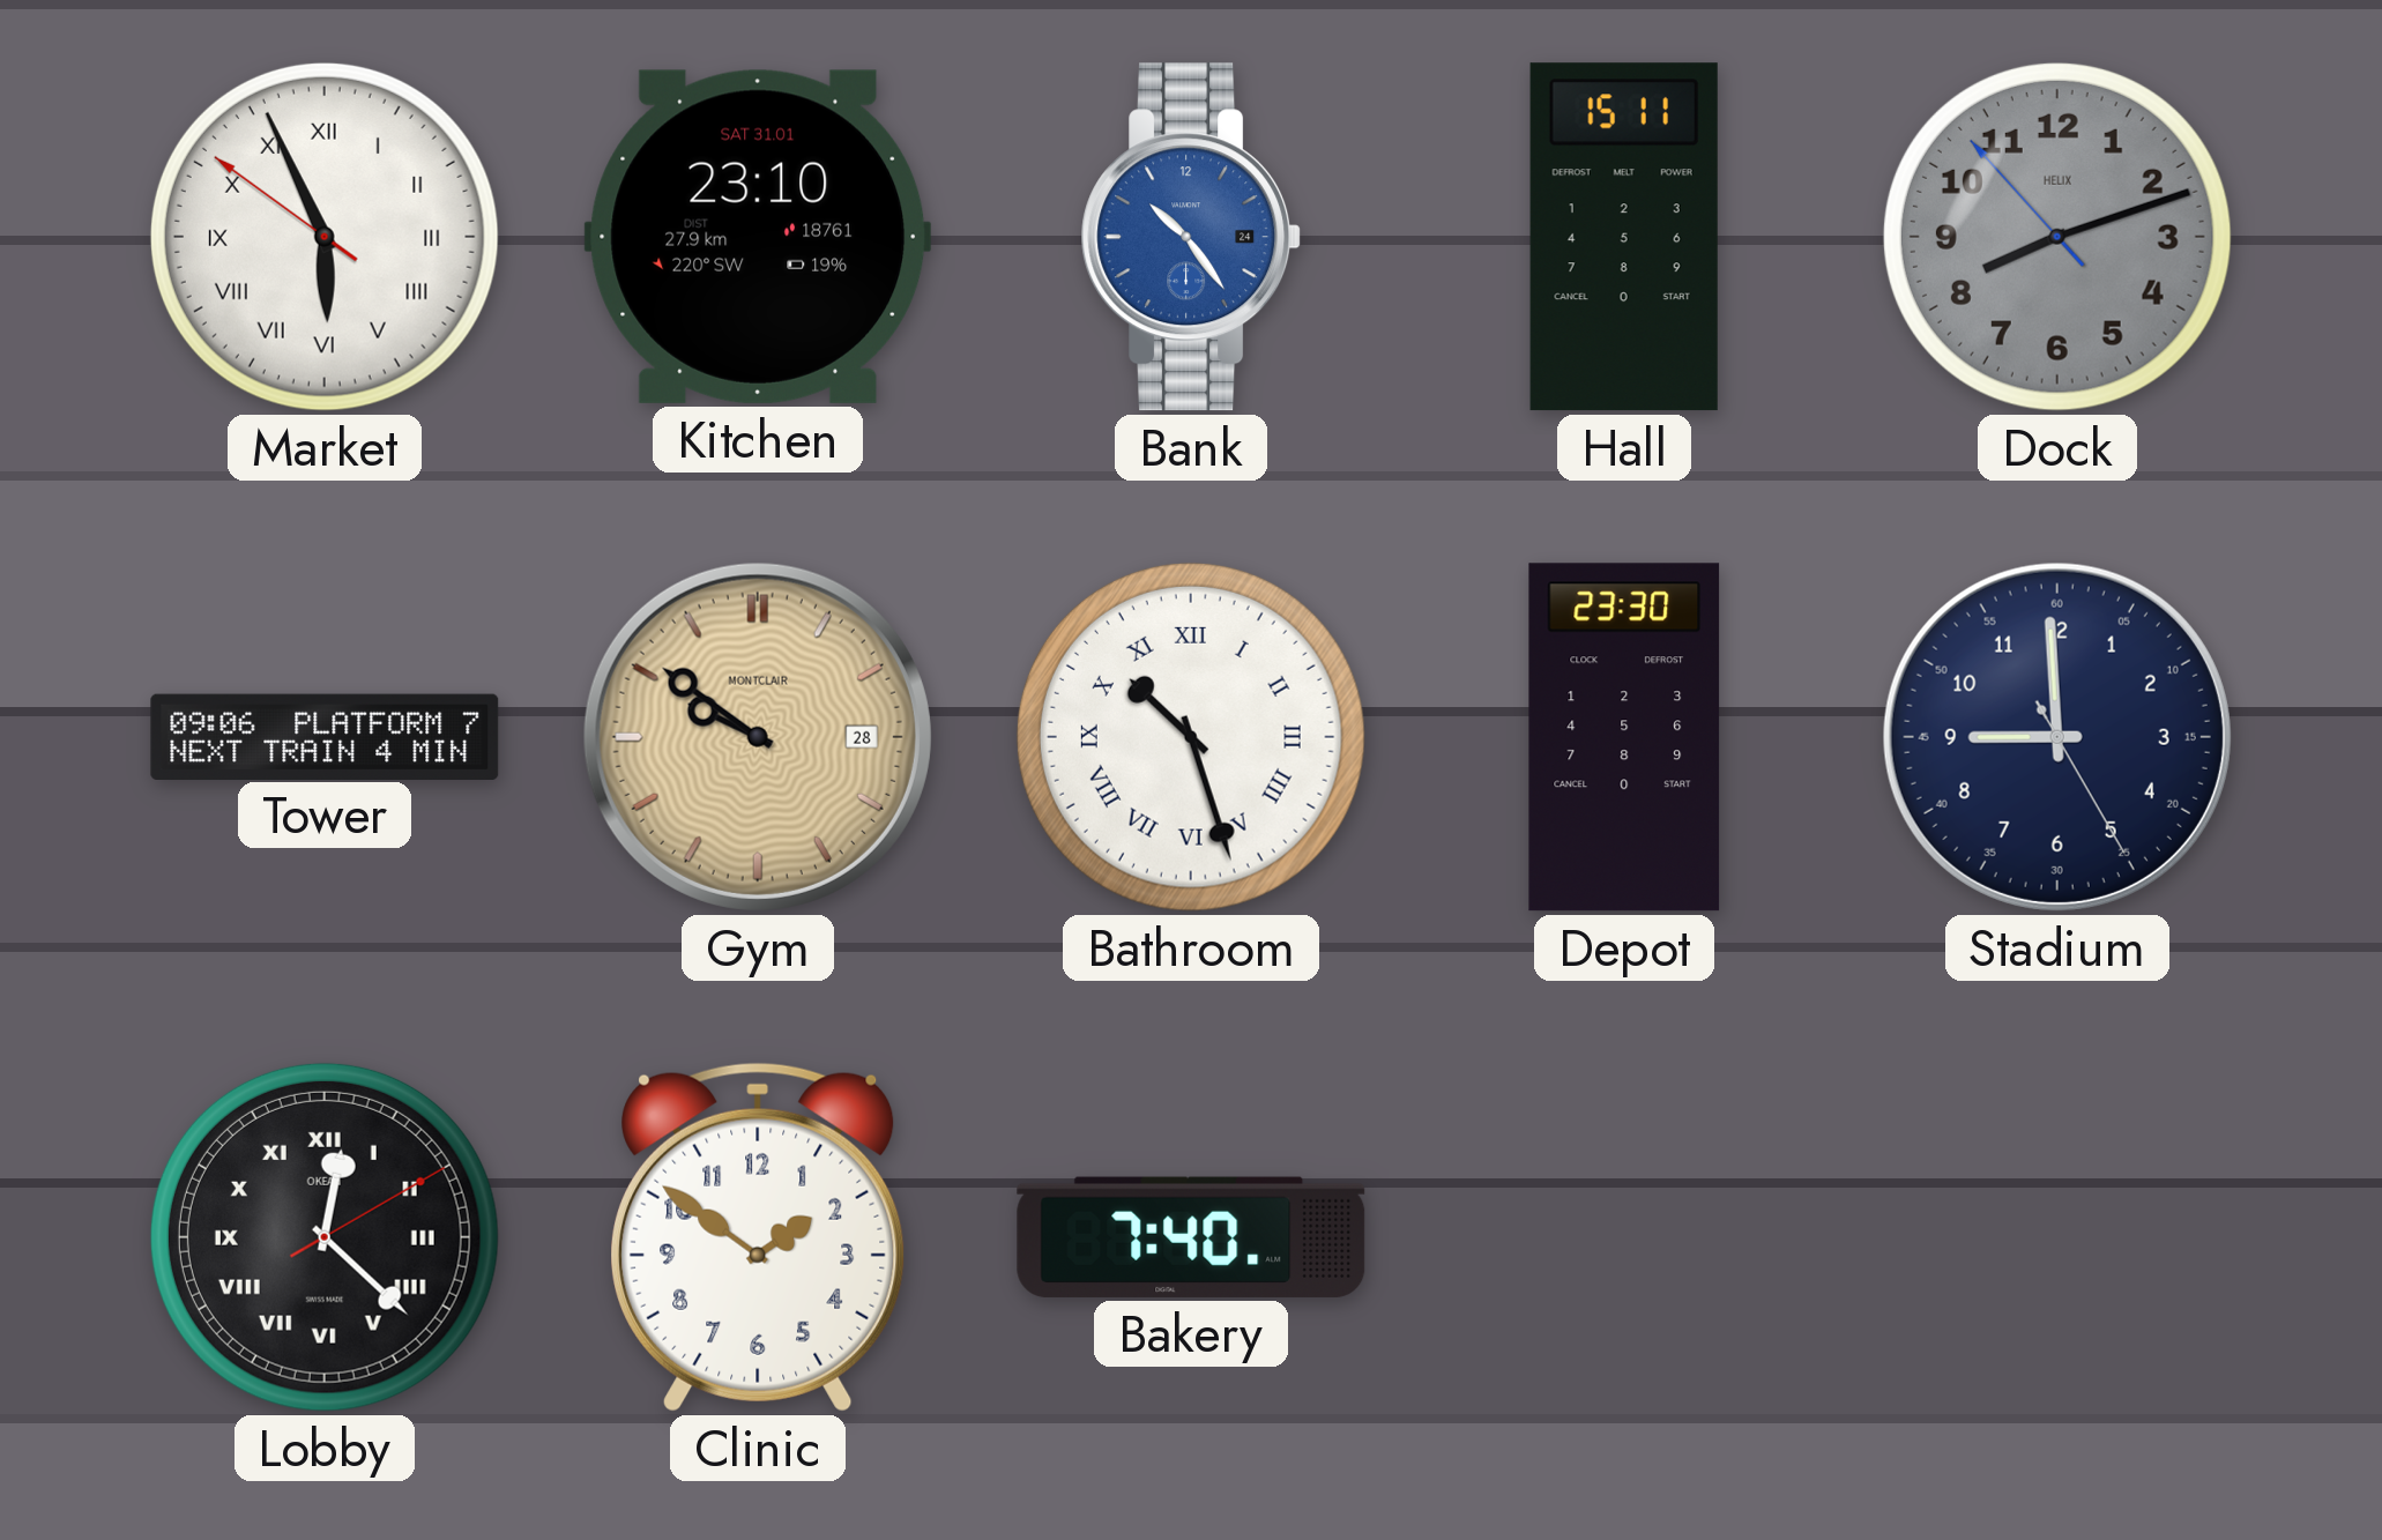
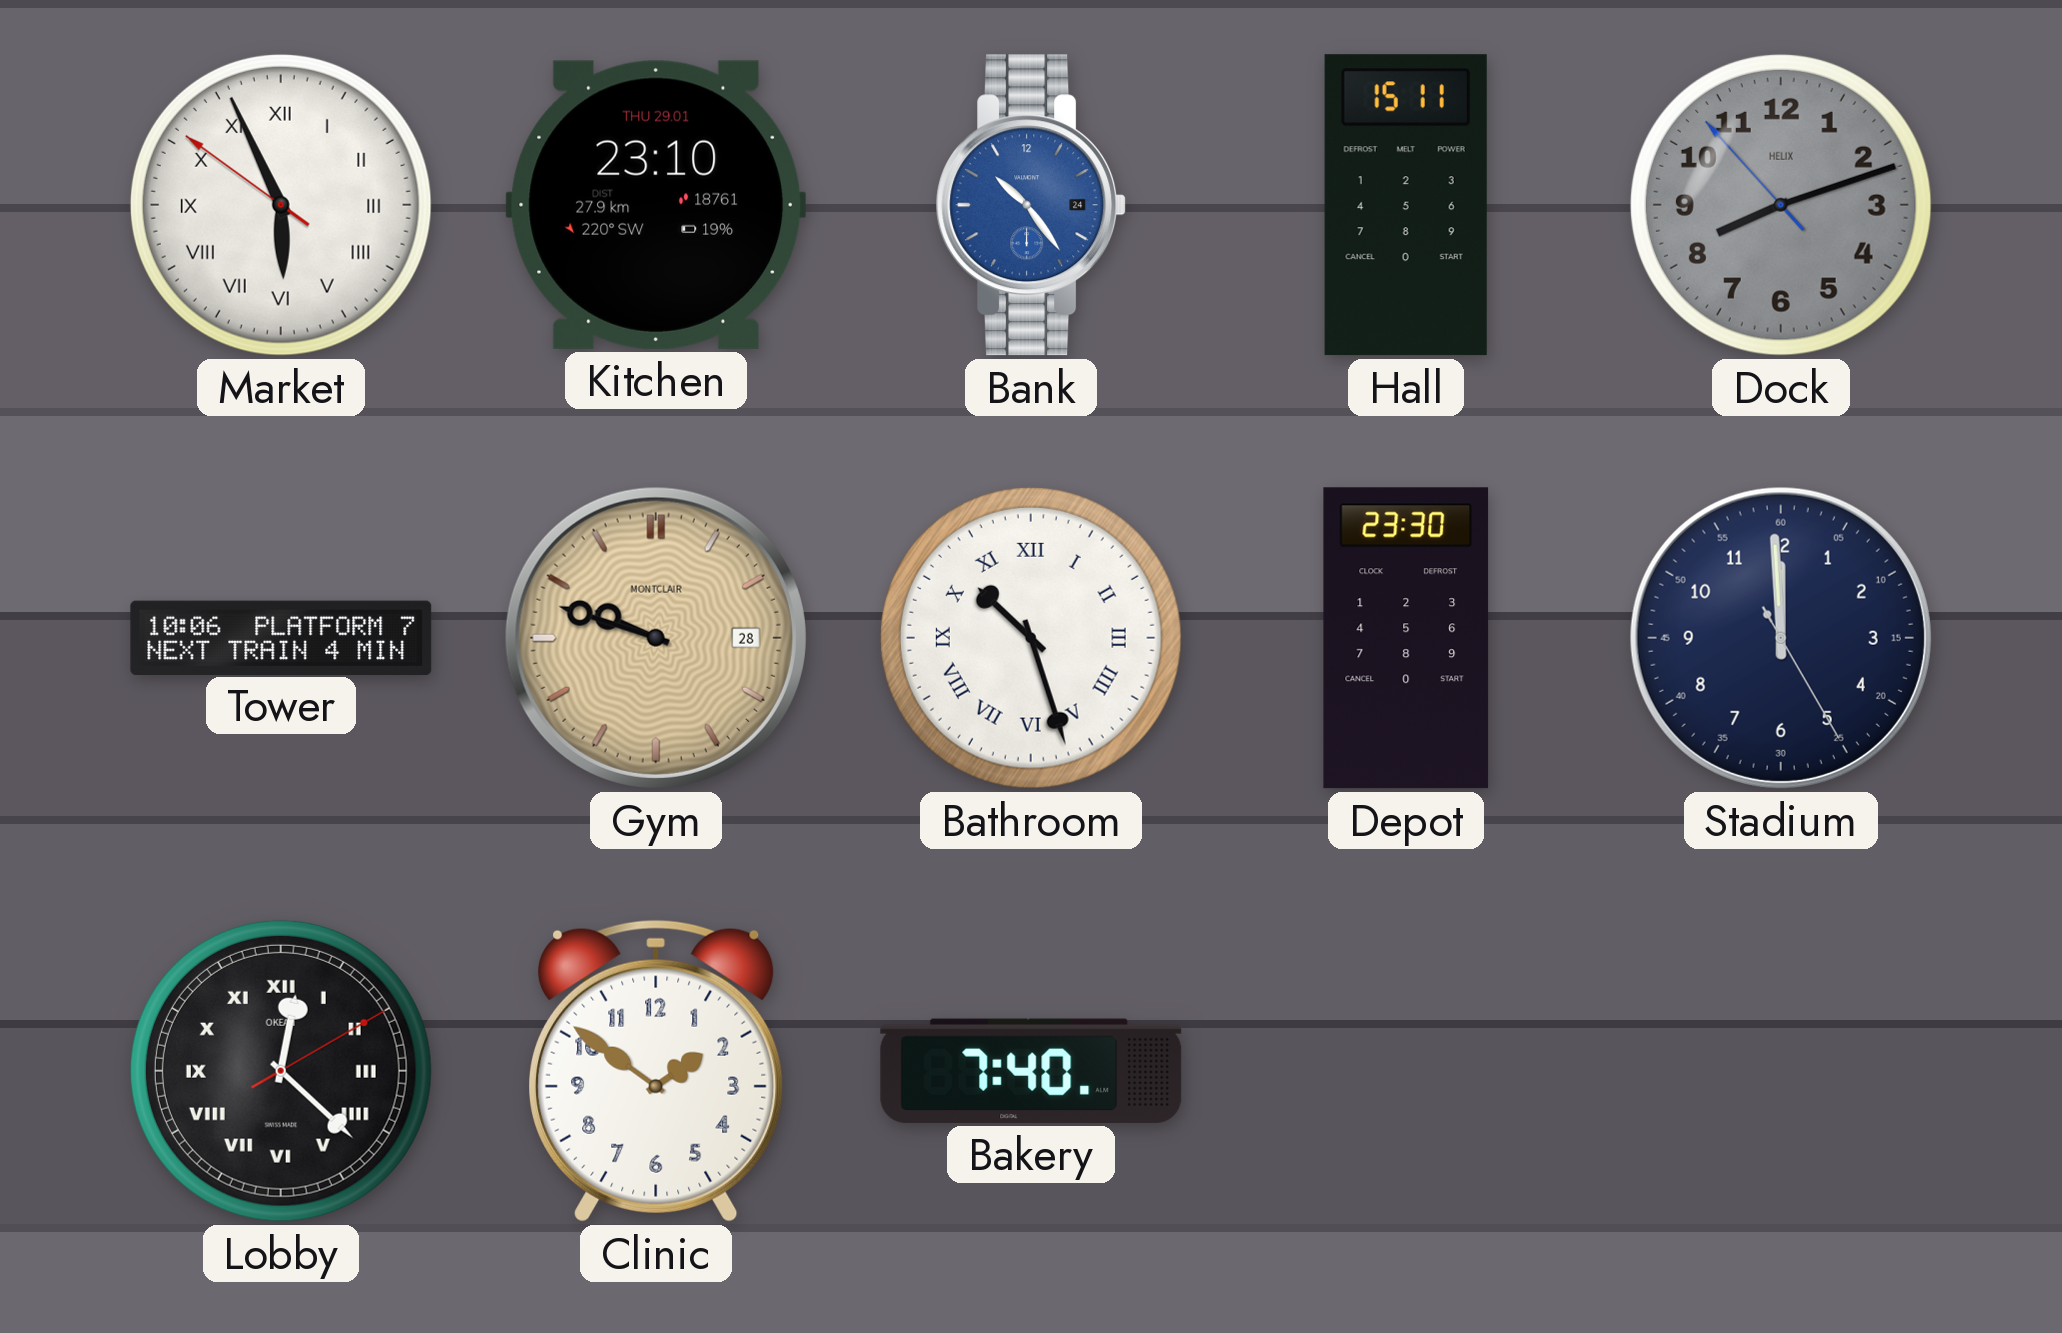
Kitchen date: SAT 31.01 -> THU 29.01 (656, 205)
Tower: 09:06 -> 10:06 (281, 637)
Gym: 9:51 -> 9:48 (656, 638)
Stadium: 8:59 -> 11:59 (1781, 638)
